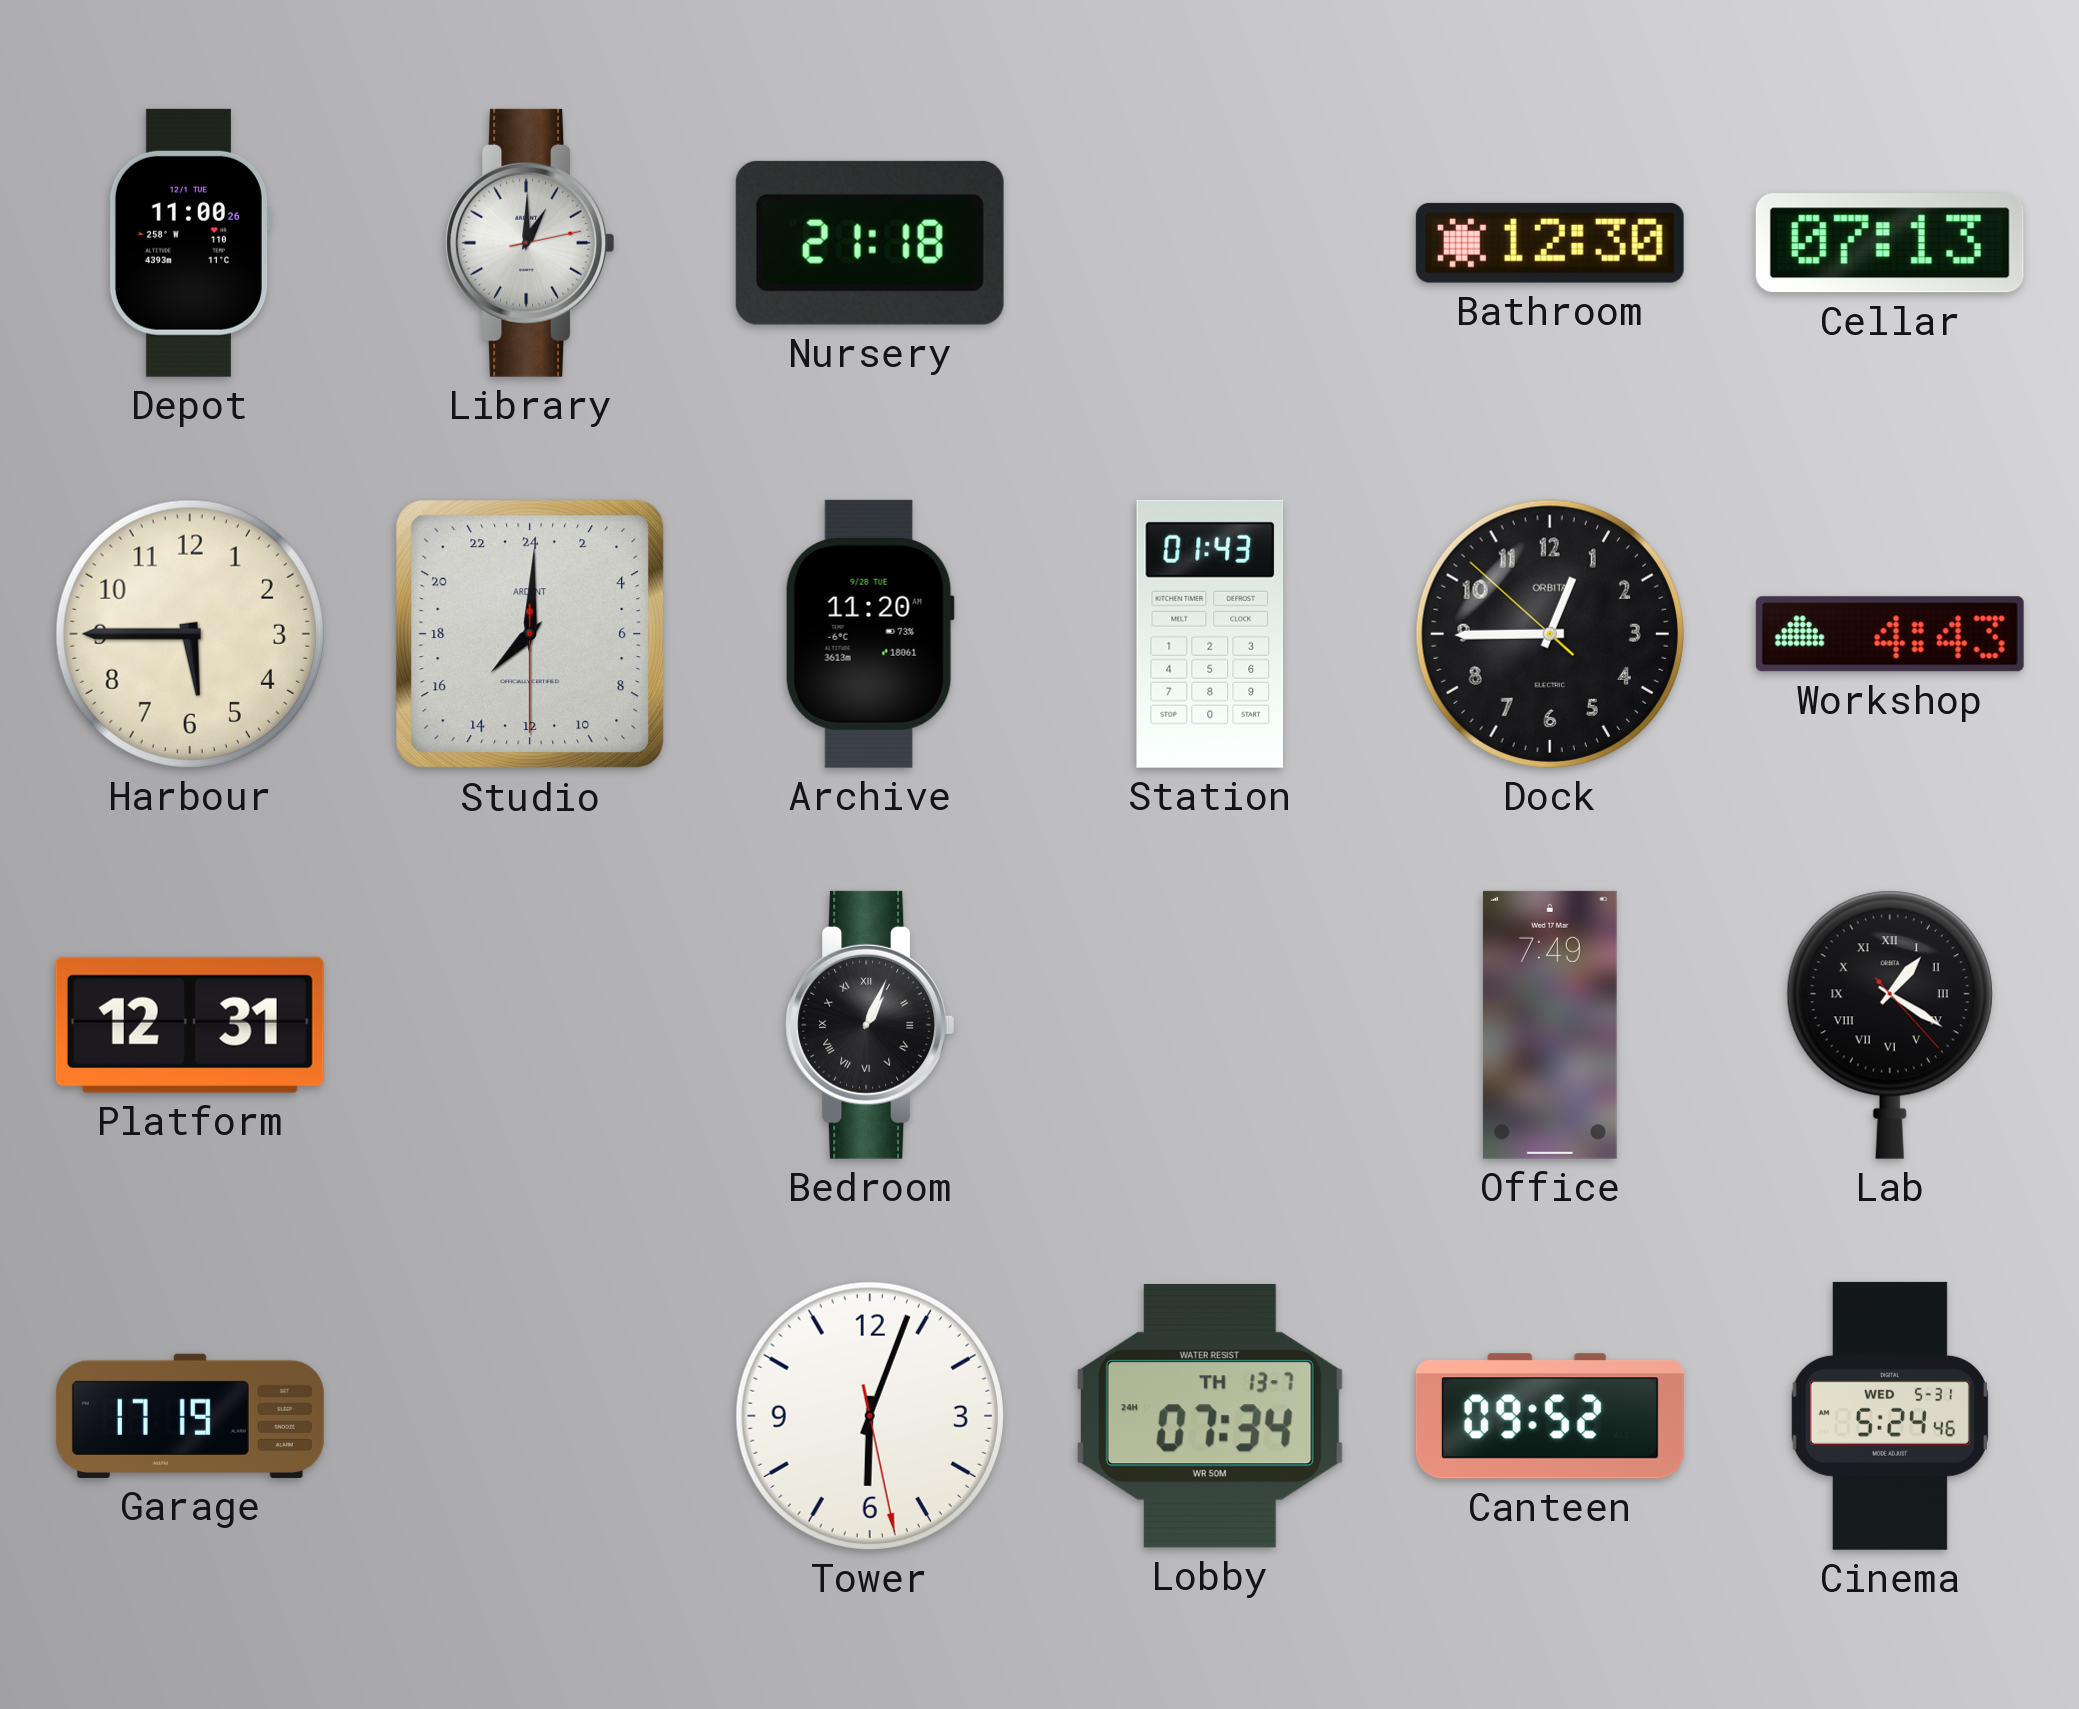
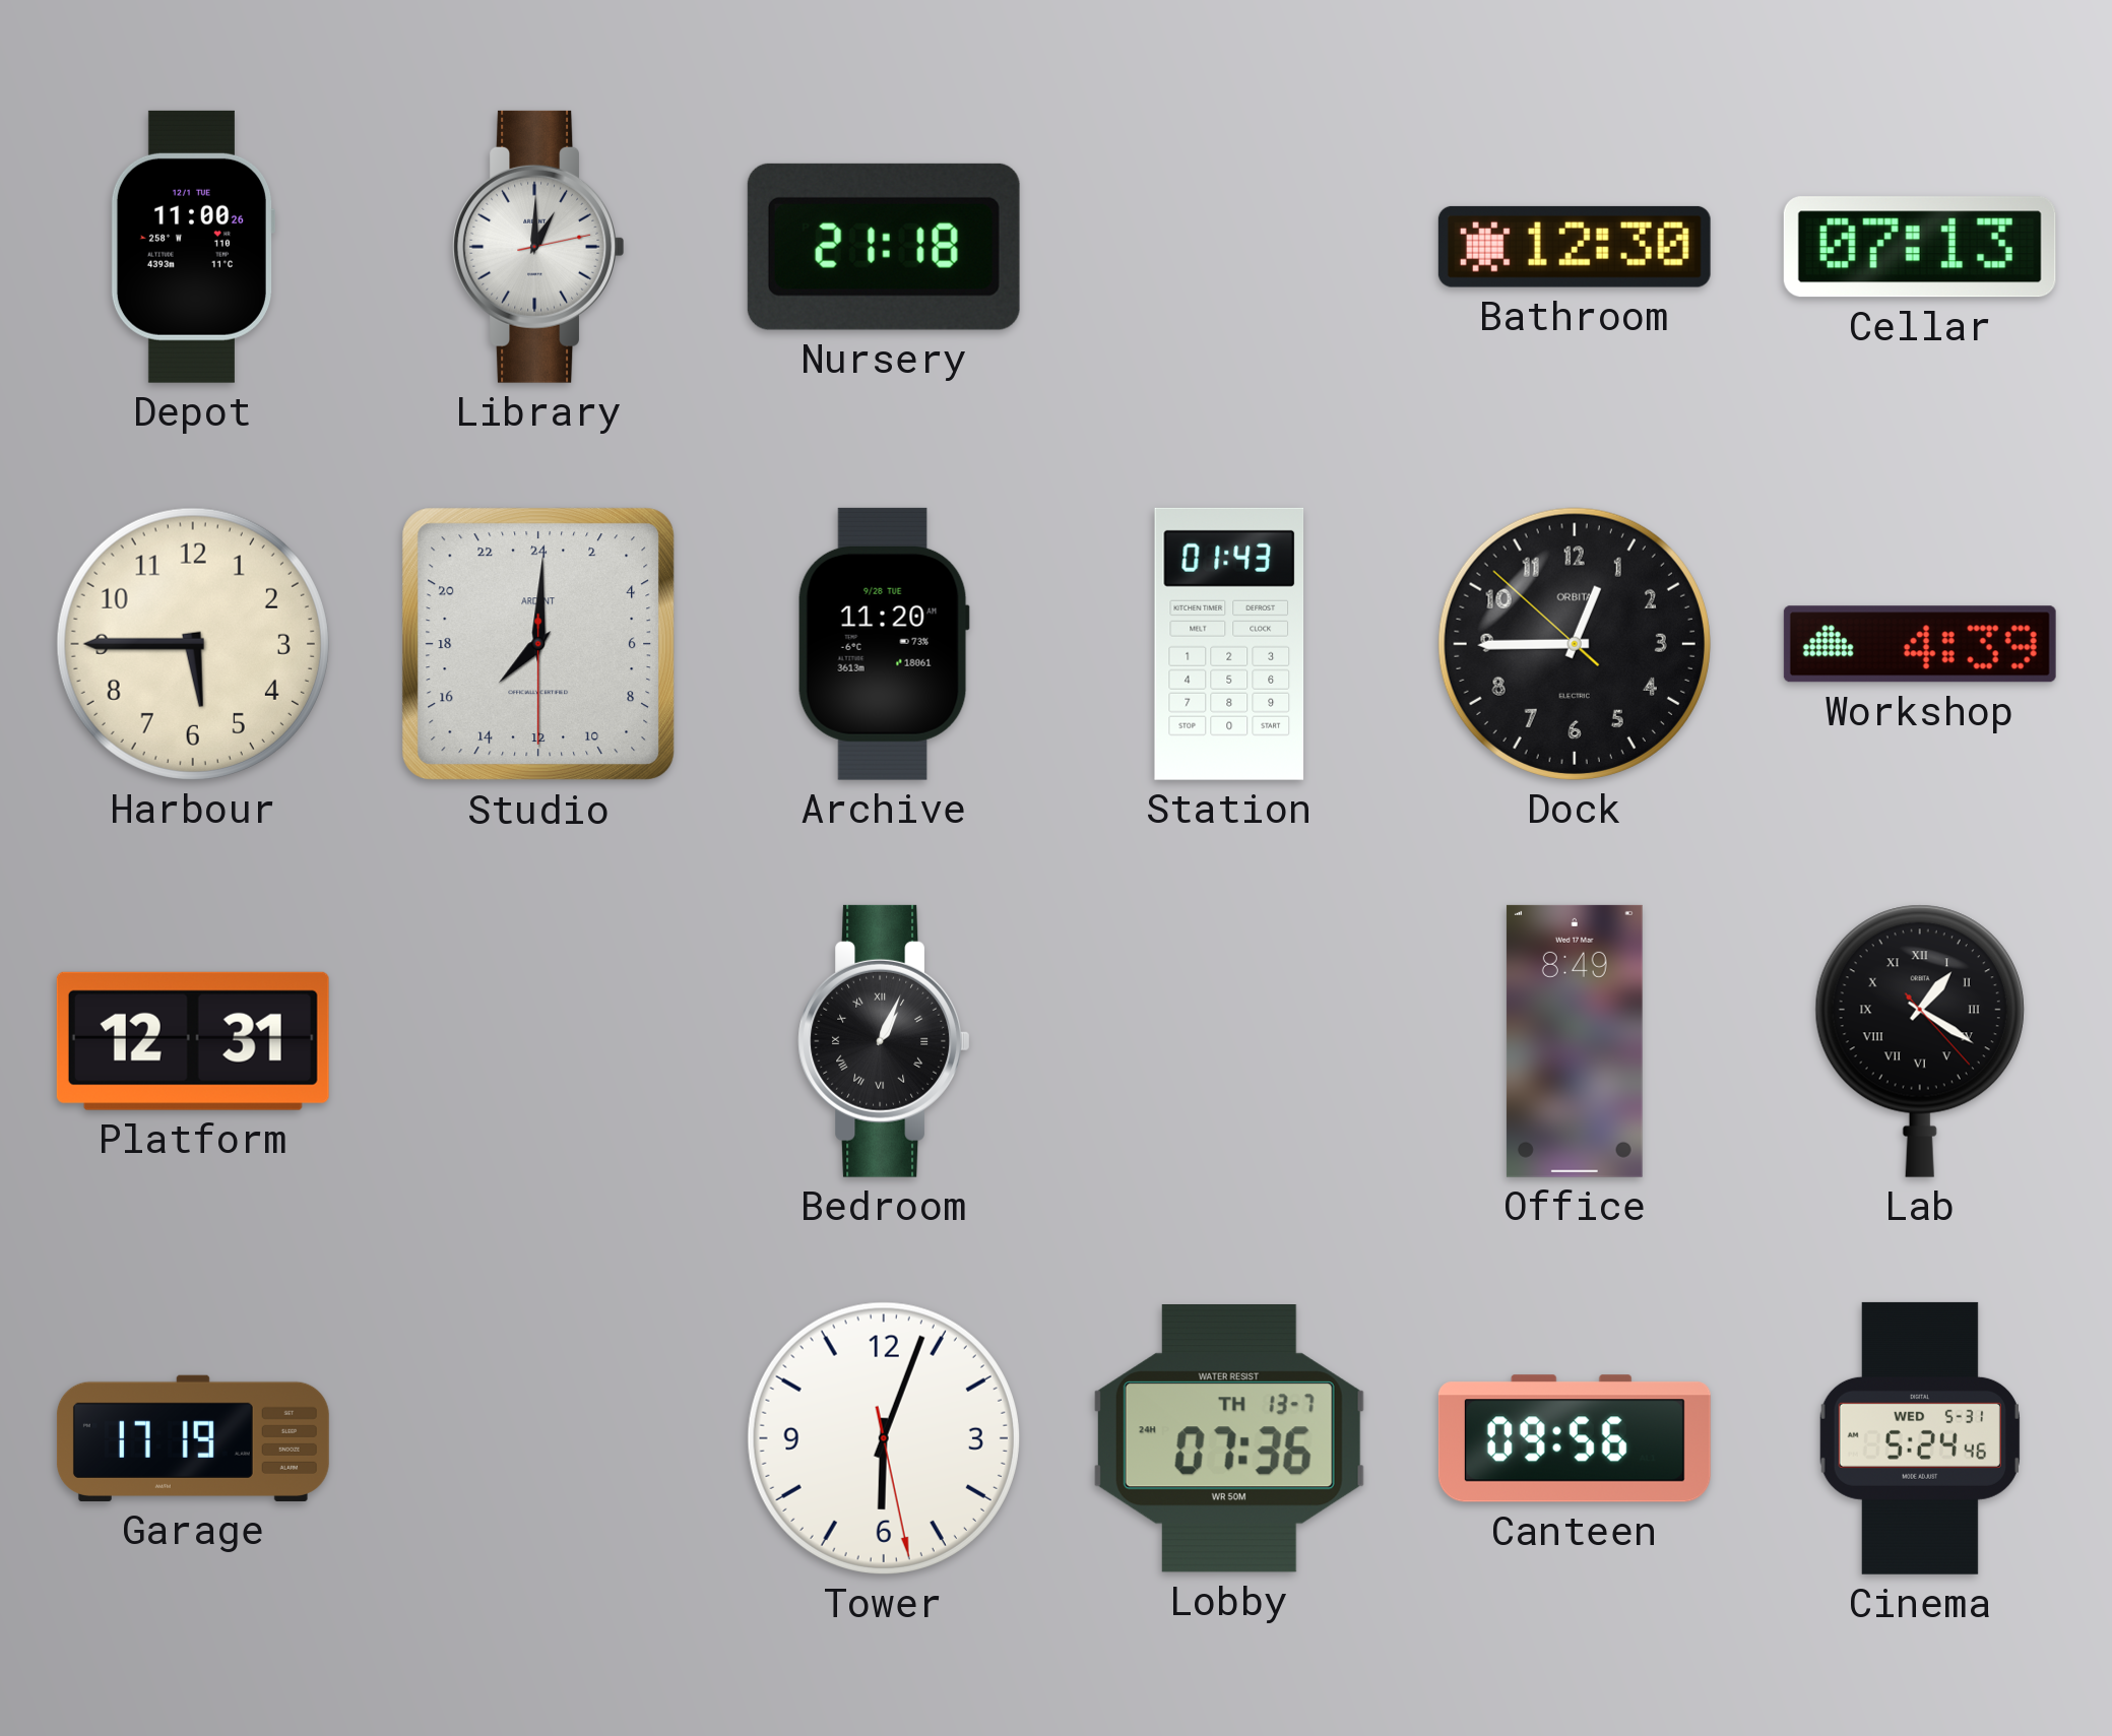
Workshop: 4:43 -> 4:39 (1920, 644)
Office: 7:49 -> 8:49 (1575, 1041)
Lobby: 07:34 -> 07:36 (1229, 1439)
Canteen: 09:52 -> 09:56 (1575, 1438)
